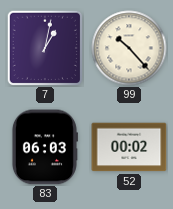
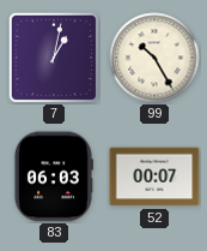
99: 10:23 -> 10:25 (154, 58)
52: 00:02 -> 00:07 (154, 177)
